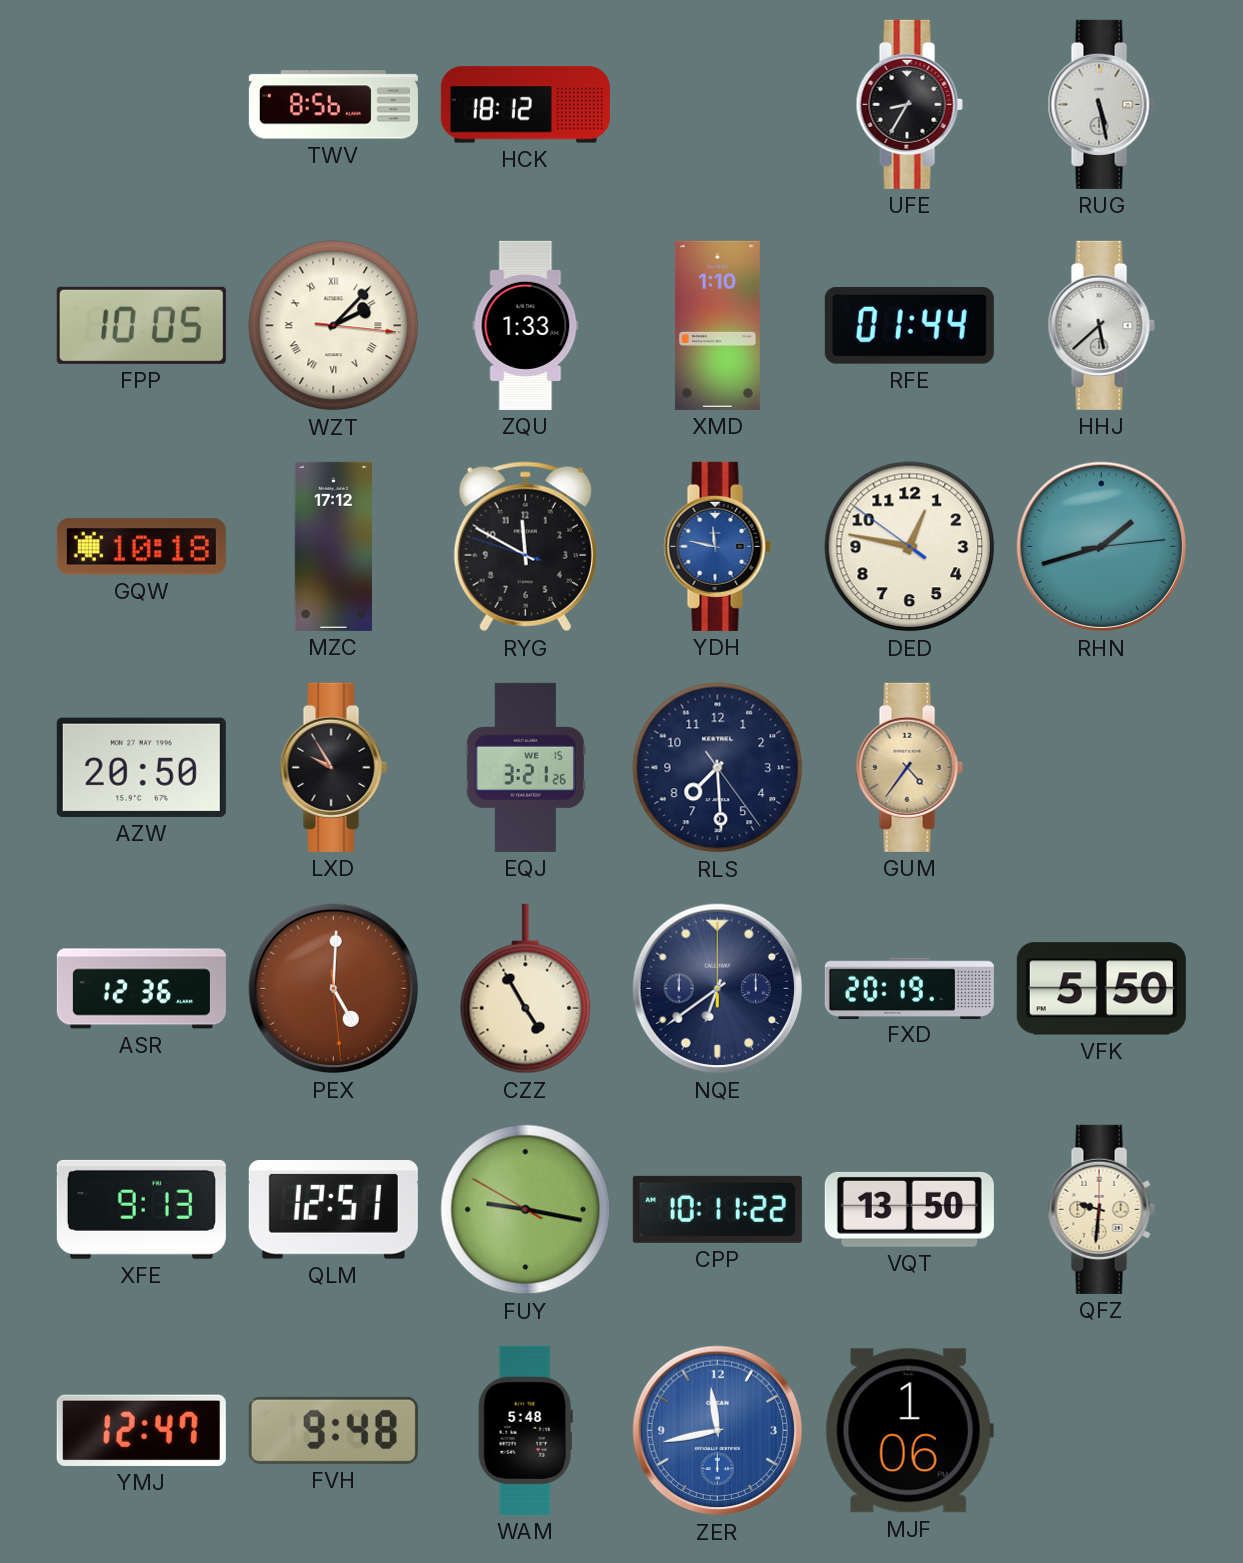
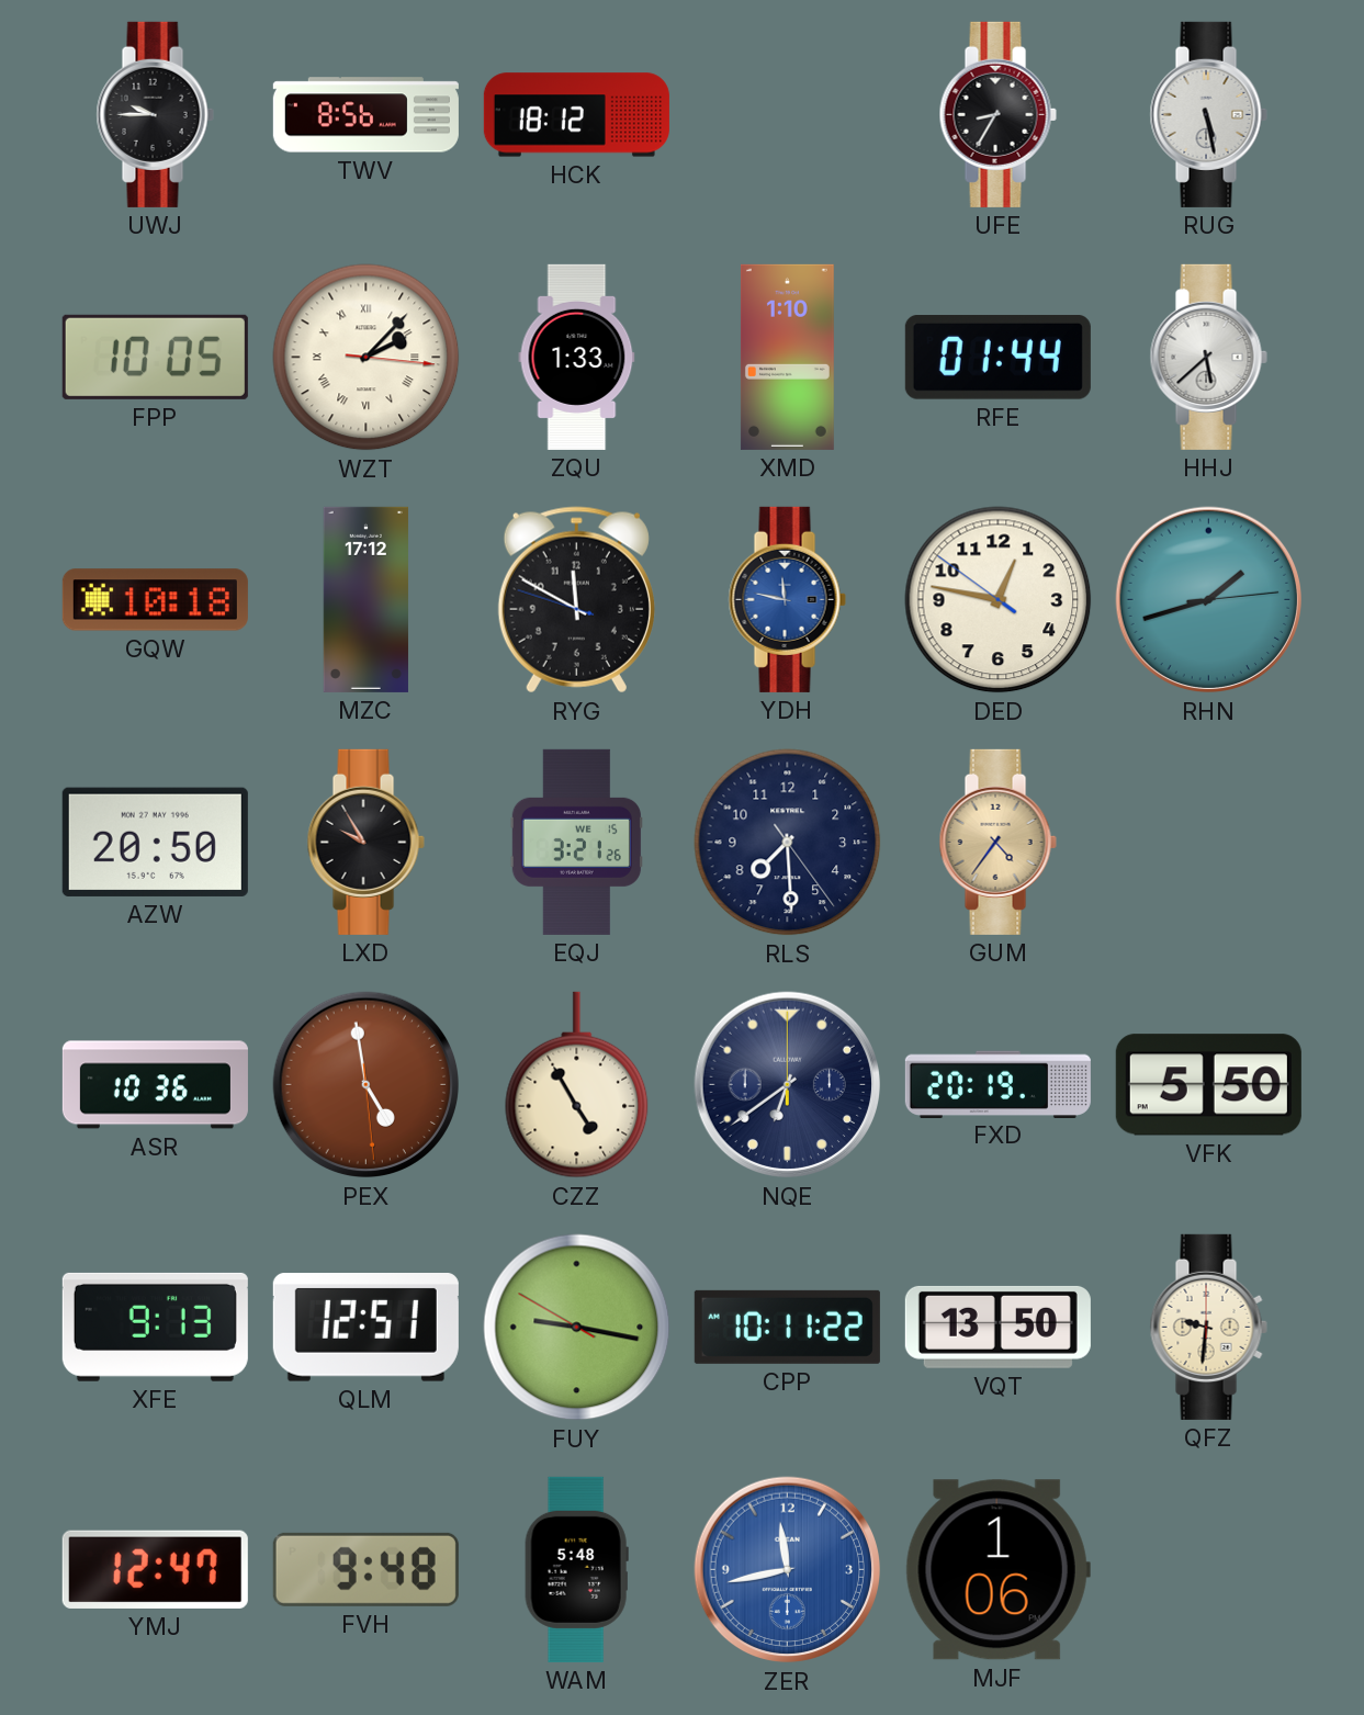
UWJ: none -> 9:45 (155, 114)
ASR: 12:36 -> 10:36 (155, 1085)
PEX: 5:00 -> 4:58 (367, 1085)
